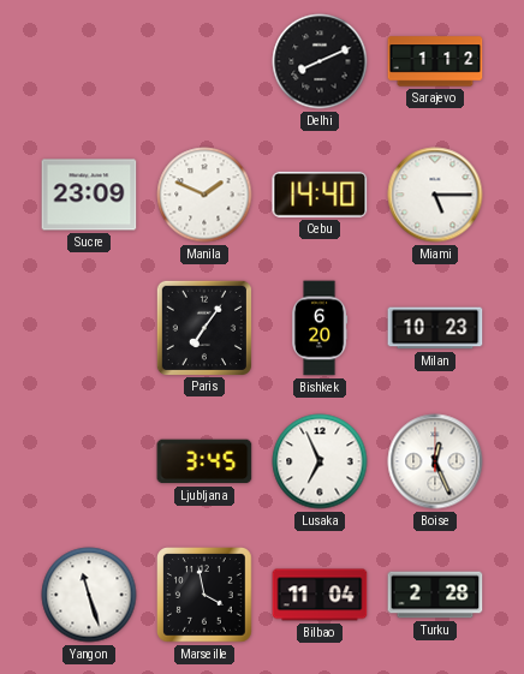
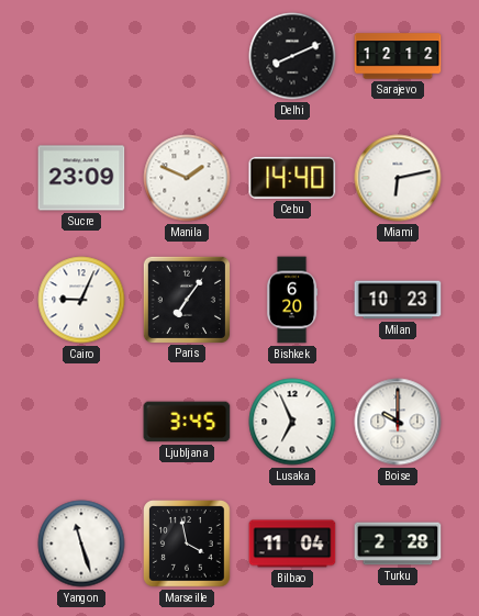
Sarajevo: 1:12 -> 12:12 (398, 56)
Miami: 5:15 -> 6:13 (398, 178)
Cairo: none -> 9:04 (81, 300)
Boise: 12:26 -> 10:00 (398, 422)
